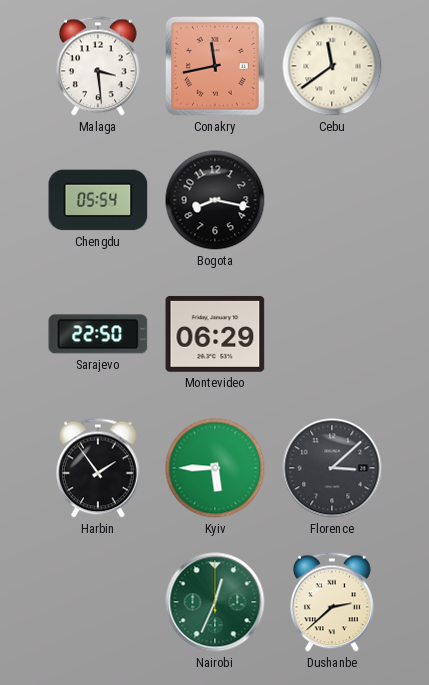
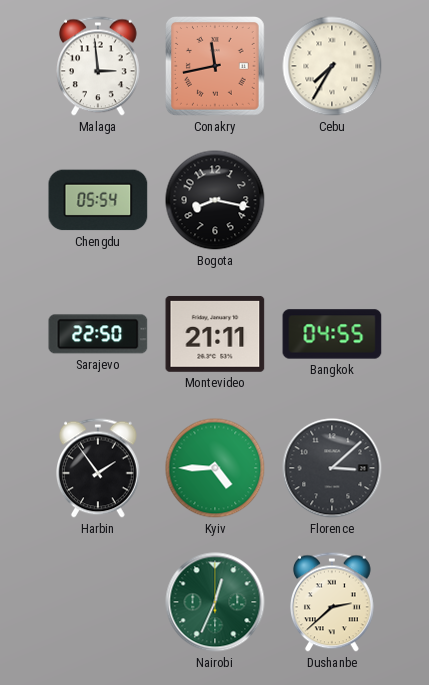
Malaga: 3:29 -> 2:59 (99, 66)
Cebu: 11:39 -> 7:35 (332, 66)
Montevideo: 06:29 -> 21:11 (215, 334)
Bangkok: none -> 04:55 (332, 334)
Kyiv: 5:45 -> 4:45 (215, 468)
